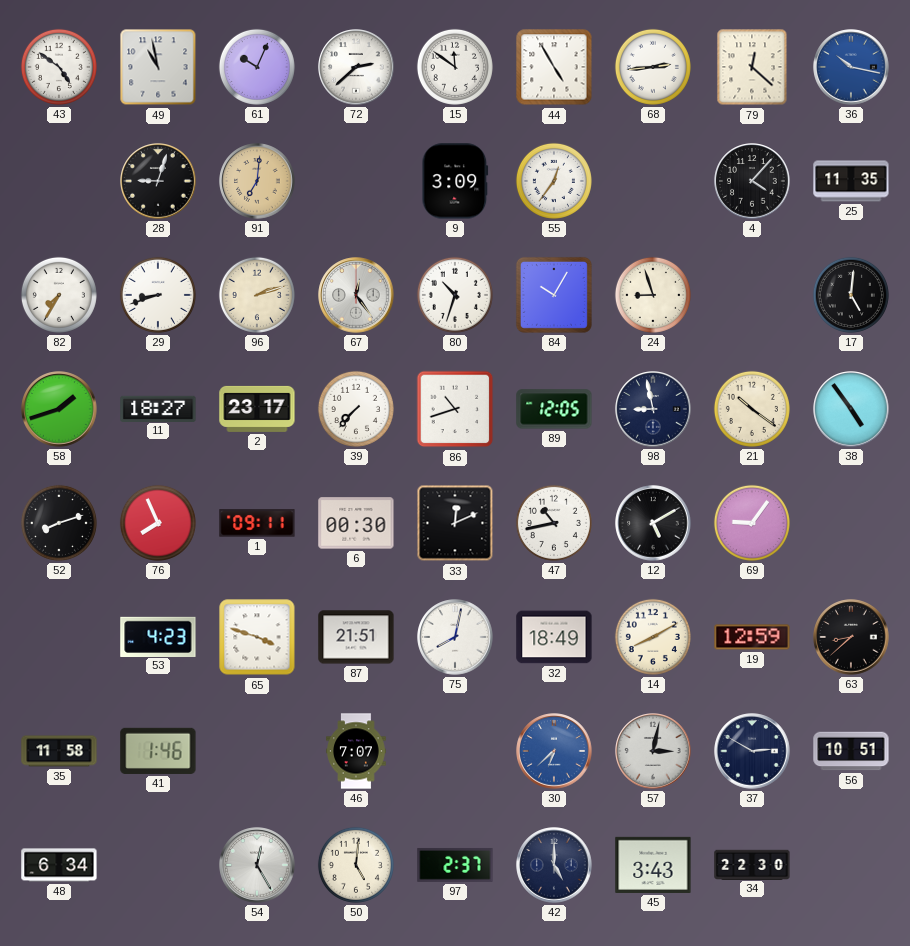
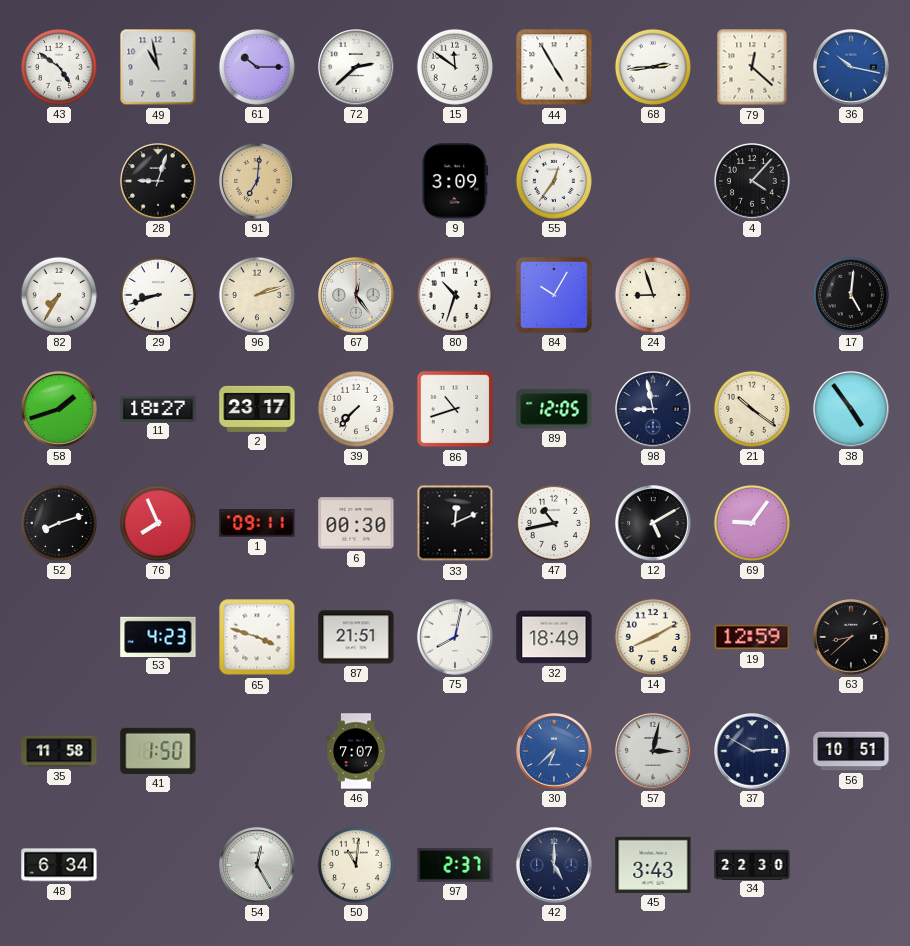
61: 10:04 -> 10:15 (257, 67)
25: 11:35 -> none (851, 181)
41: 1:46 -> 1:50 (158, 751)
50: 5:01 -> 11:01 (356, 865)
